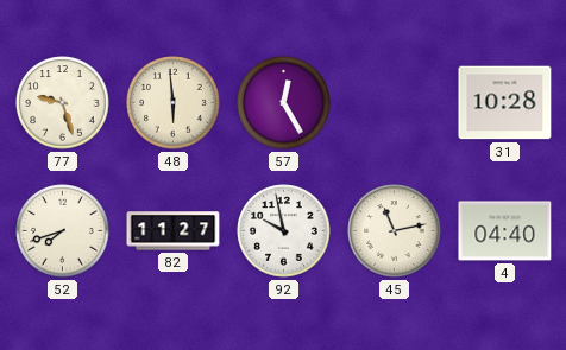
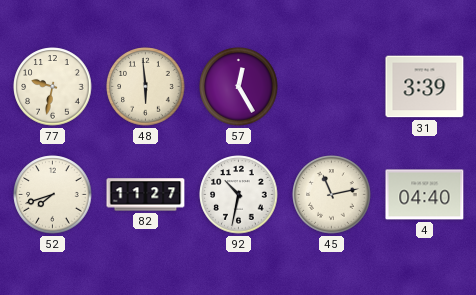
77: 9:27 -> 9:32 (53, 87)
31: 10:28 -> 3:39 (425, 87)
92: 9:58 -> 10:32 (239, 195)
